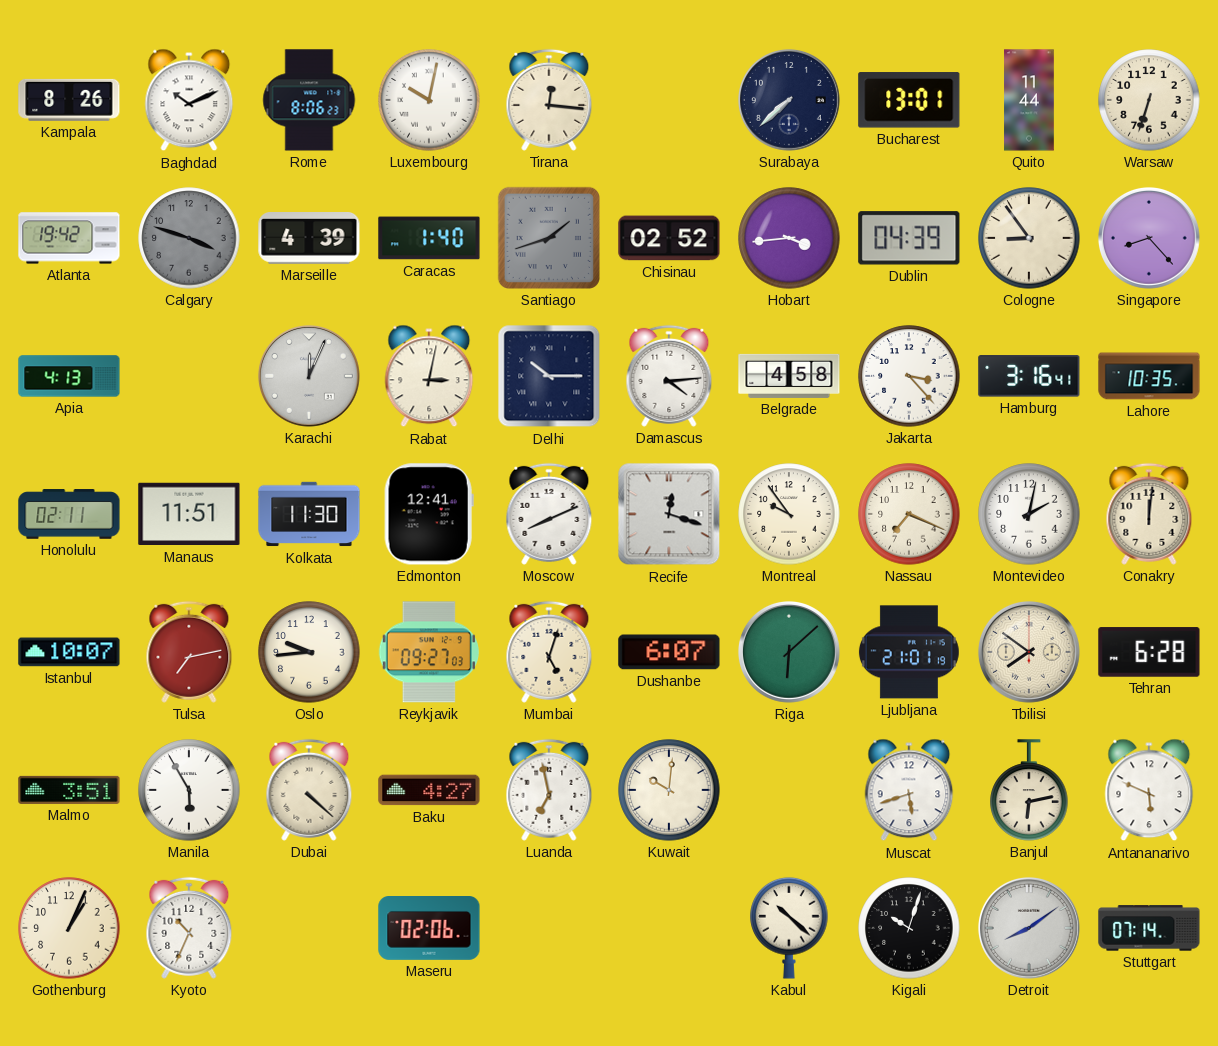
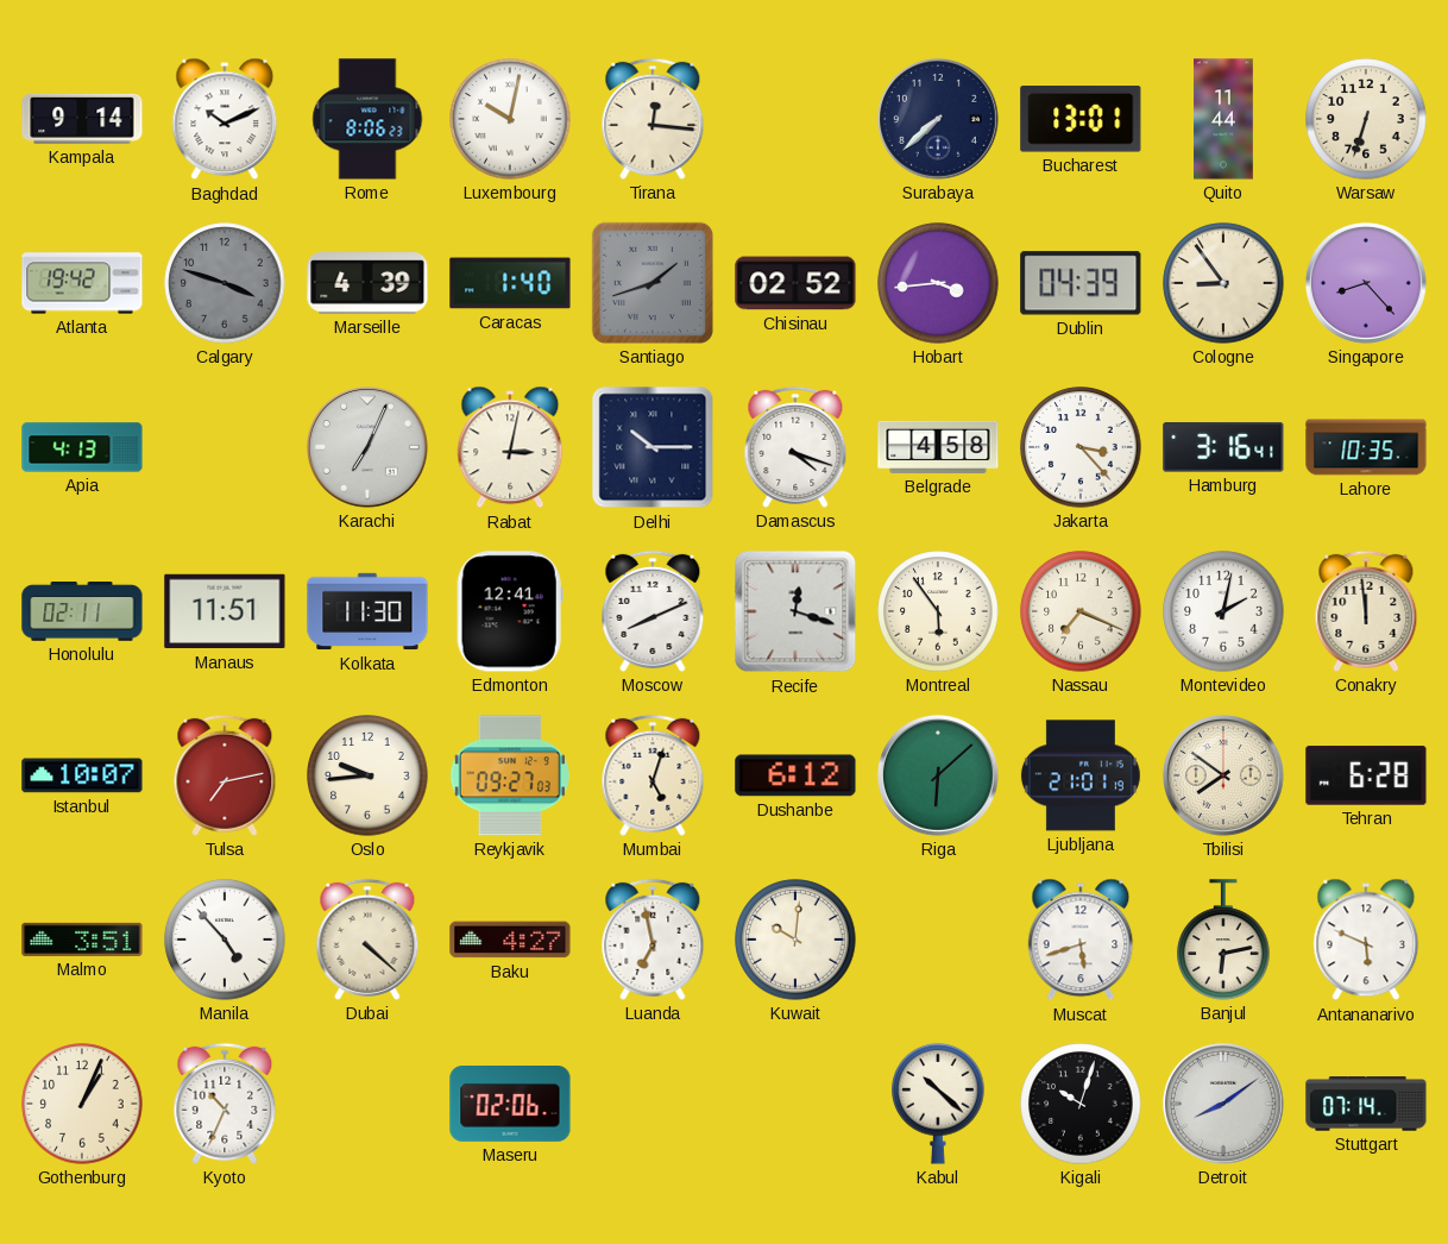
Kampala: 8:26 -> 9:14 (82, 119)
Karachi: 12:04 -> 7:04 (367, 447)
Damascus: 4:14 -> 4:18 (795, 447)
Montreal: 9:54 -> 5:54 (938, 611)
Conakry: 12:01 -> 11:59 (1366, 611)
Dushanbe: 6:07 -> 6:12 (795, 775)
Manila: 5:55 -> 4:53 (225, 940)
